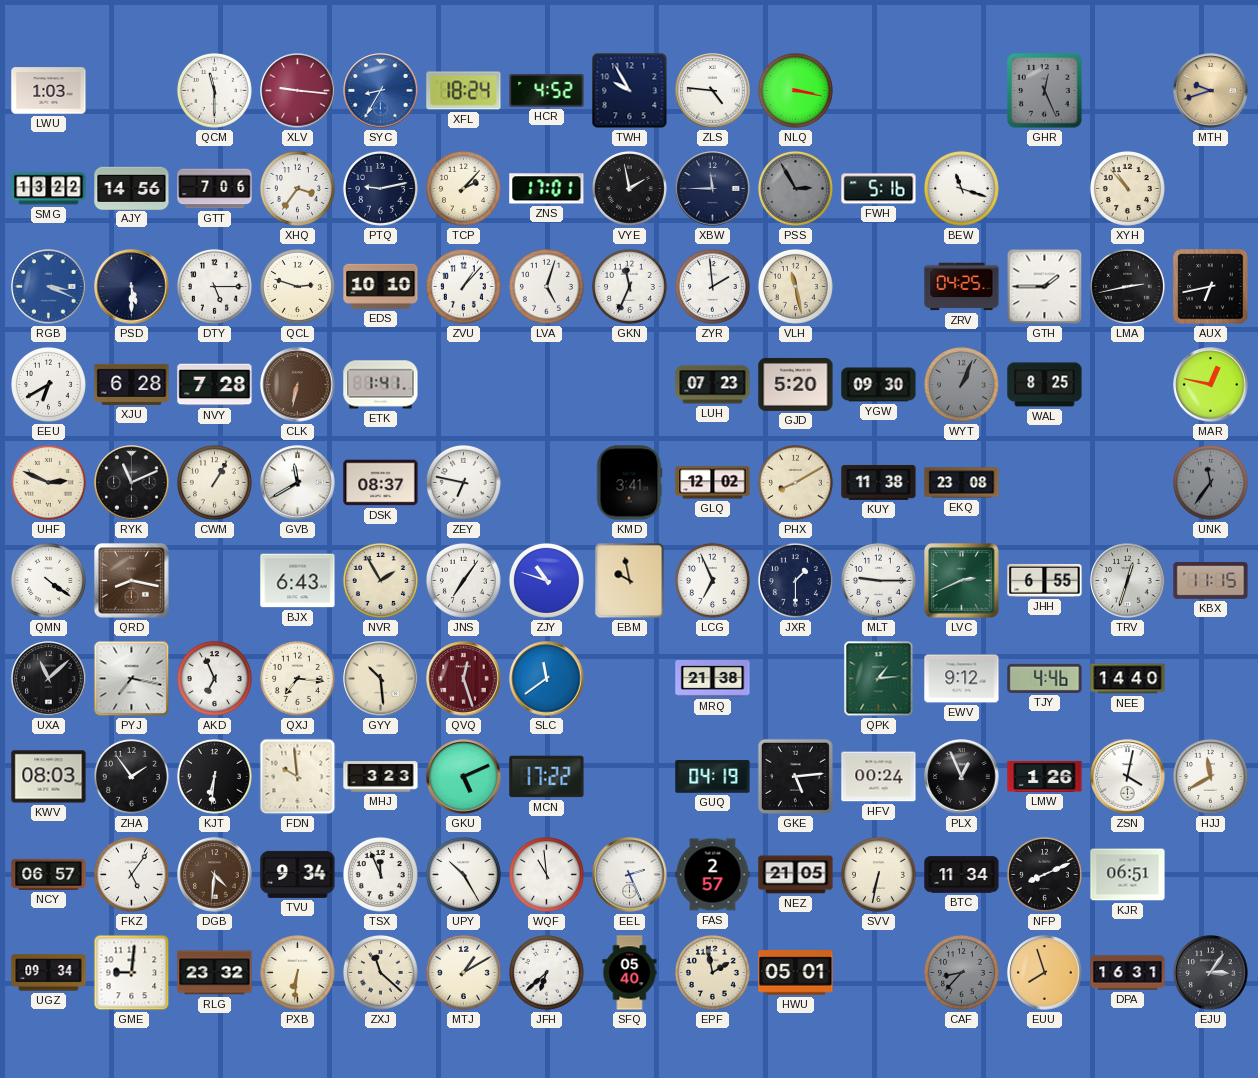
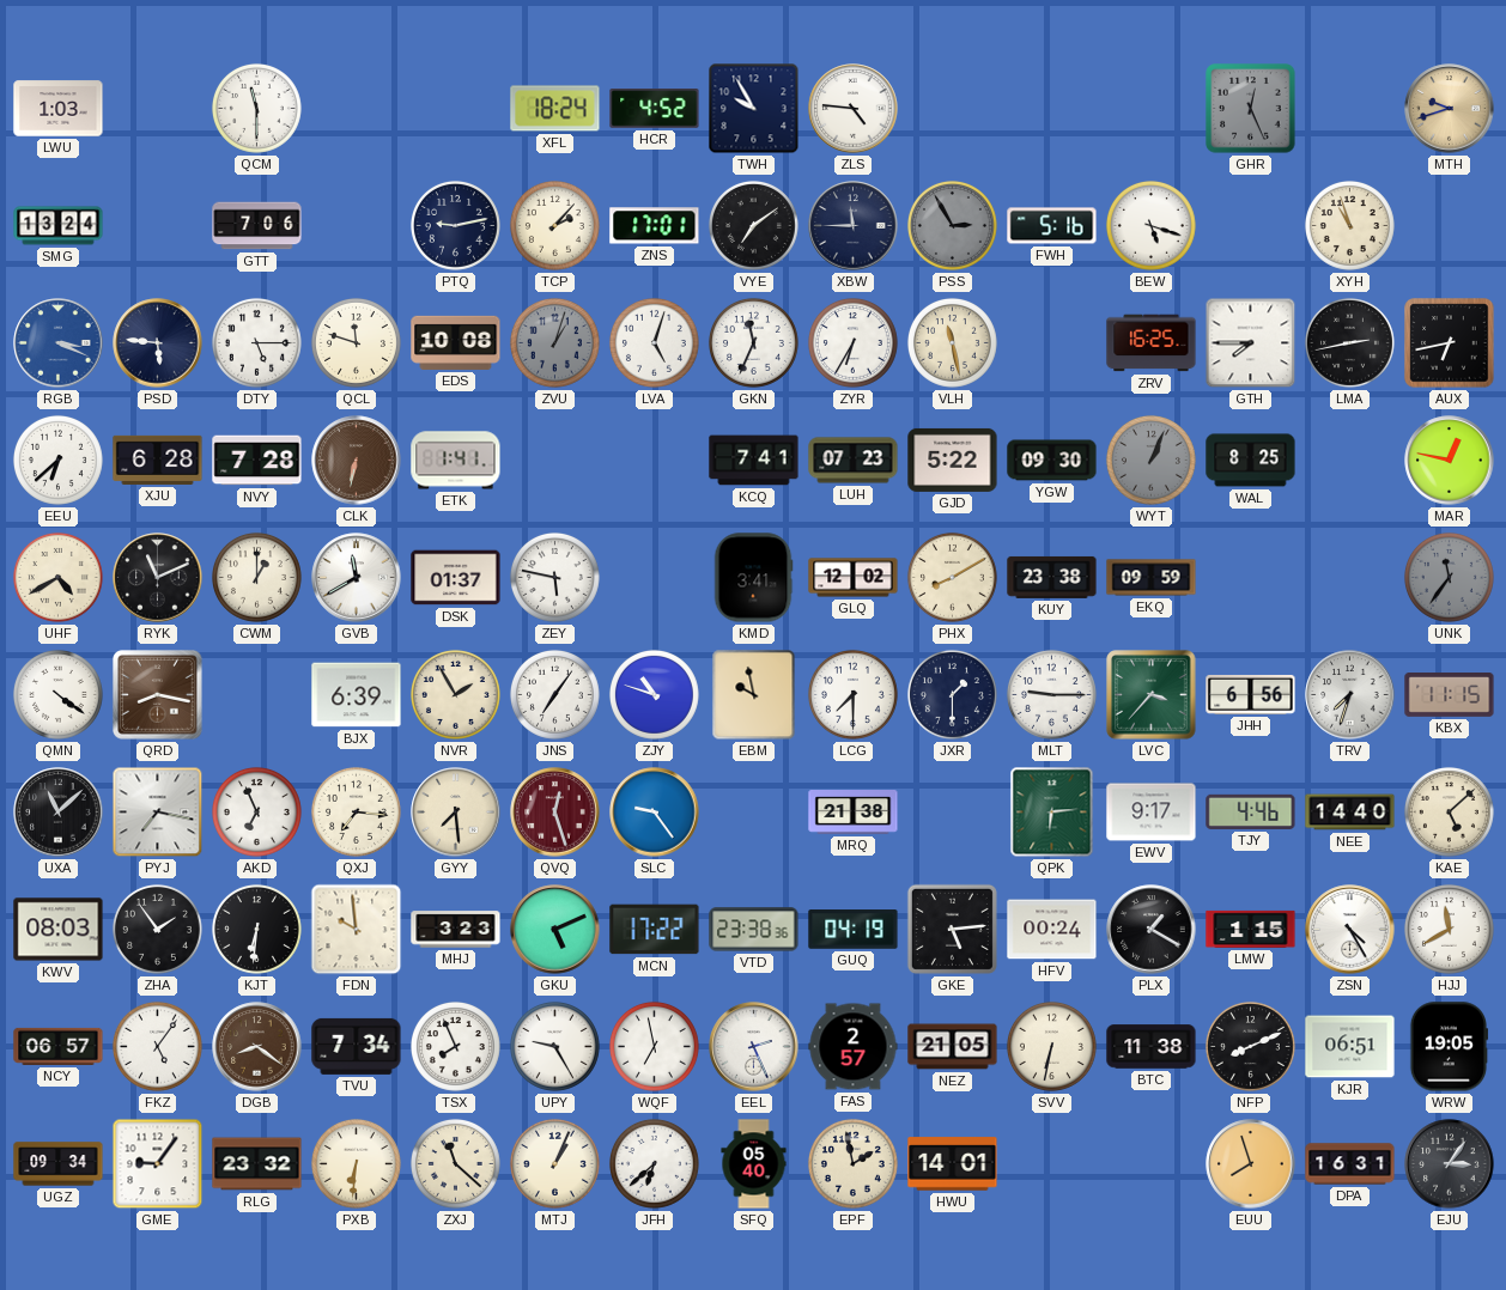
XLV: 9:16 -> none (298, 91)
SYC: 8:35 -> none (381, 91)
NLQ: 3:17 -> none (795, 90)
SMG: 13:22 -> 13:24 (59, 226)
AJY: 14:56 -> none (132, 188)
XHQ: 3:36 -> none (297, 188)
VYE: 1:58 -> 7:09 (753, 225)
BEW: 11:18 -> 5:18 (1150, 225)
XYH: 10:53 -> 10:57 (1349, 225)
PSD: 5:30 -> 5:46 (158, 343)
QCL: 2:48 -> 11:48 (356, 342)
EDS: 10:10 -> 10:08 (456, 342)
ZVU: 1:07 -> 1:03 (554, 342)
ZVU dial: white -> grey (554, 342)
ZYR: 1:59 -> 6:35 (852, 342)
ZRV: 04:25 -> 16:25 (1152, 343)
GTH: 1:45 -> 7:45 (1251, 343)
EEU: 6:40 -> 6:38 (57, 460)
KCQ: none -> 7:41 (754, 461)
GJD: 5:20 -> 5:22 (953, 460)
UHF: 2:49 -> 4:40 (57, 577)
CWM: 1:05 -> 1:00 (256, 577)
DSK: 08:37 -> 01:37 (456, 578)
ZEY: 6:47 -> 5:47 (554, 577)
KUY: 11:38 -> 23:38 (1052, 577)
EKQ: 23:08 -> 09:59 (1152, 578)
BJX: 6:43 -> 6:39 (357, 695)
LCG: 6:56 -> 7:30 (852, 694)
LVC: 2:41 -> 3:37 (1152, 695)
JHH: 6:55 -> 6:56 (1251, 694)
TRV: 12:33 -> 7:33 (1350, 695)
GYY: 10:29 -> 7:29 (456, 813)
SLC: 11:39 -> 9:24 (655, 813)
QPK: 1:14 -> 6:14 (1052, 813)
EWV: 9:12 -> 9:17 (1152, 813)
KAE: none -> 5:08 (1449, 811)
VTD: none -> 23:38 (754, 930)
PLX: 12:56 -> 1:20 (1152, 930)
LMW: 1:26 -> 1:15 (1251, 929)
ZSN: 4:02 -> 4:25 (1350, 930)
DGB: 4:31 -> 8:21 (257, 1047)
TVU: 9:34 -> 7:34 (357, 1046)
TSX: 11:56 -> 7:56 (455, 1046)
UPY: 10:25 -> 9:25 (554, 1046)
WQF: 10:59 -> 6:58 (654, 1046)
BTC: 11:34 -> 11:38 (1152, 1047)
WRW: none -> 19:05 (1447, 1047)
GME: 9:01 -> 9:06 (158, 1164)
MTJ: 1:10 -> 1:04 (554, 1163)
HWU: 05:01 -> 14:01 (953, 1164)
CAF: 8:37 -> none (961, 972)
